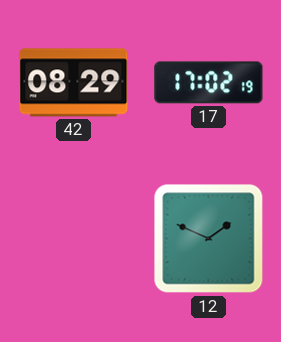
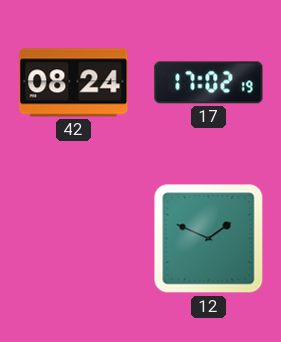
42: 08:29 -> 08:24 (74, 83)
